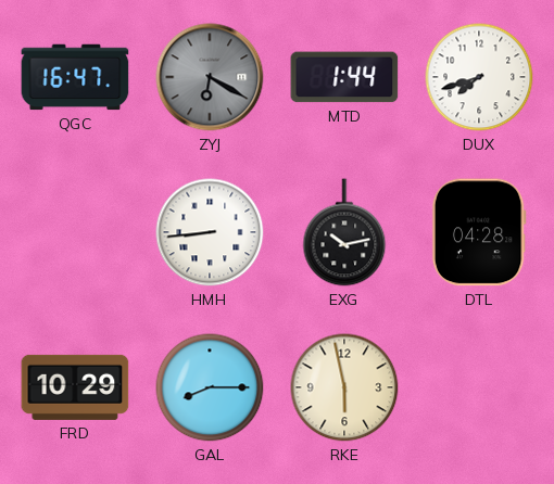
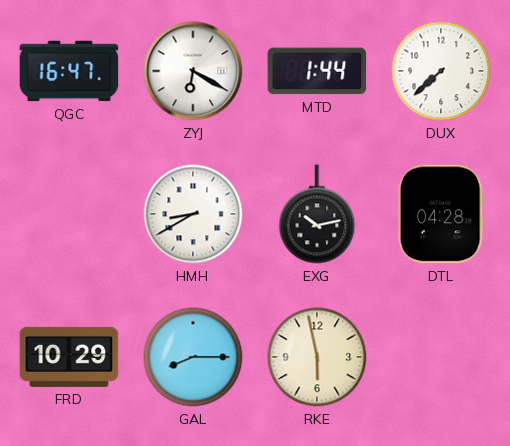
ZYJ dial: grey -> white (193, 71)
DUX: 7:42 -> 7:38 (441, 71)
HMH: 8:44 -> 8:40 (193, 214)
